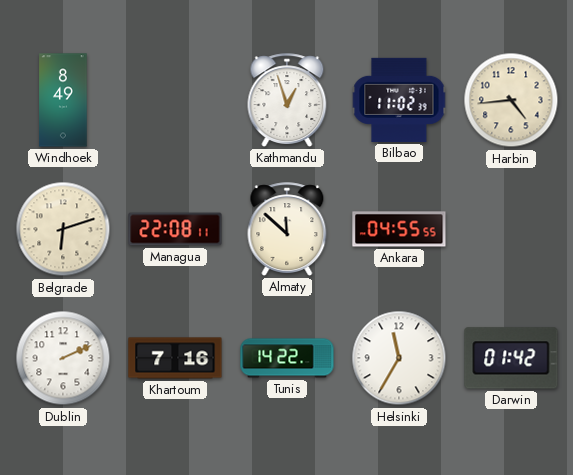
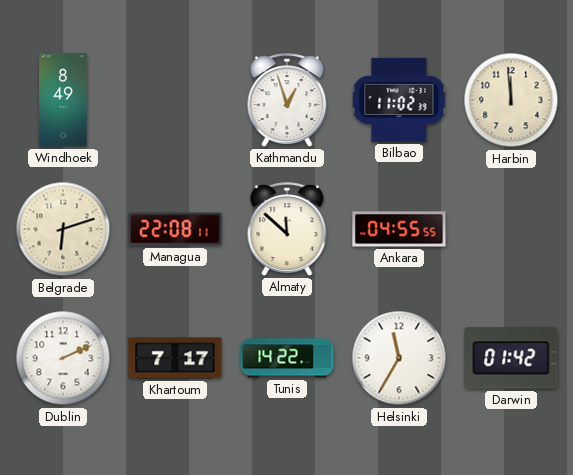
Harbin: 4:44 -> 11:59 (511, 100)
Khartoum: 7:16 -> 7:17 (175, 358)
